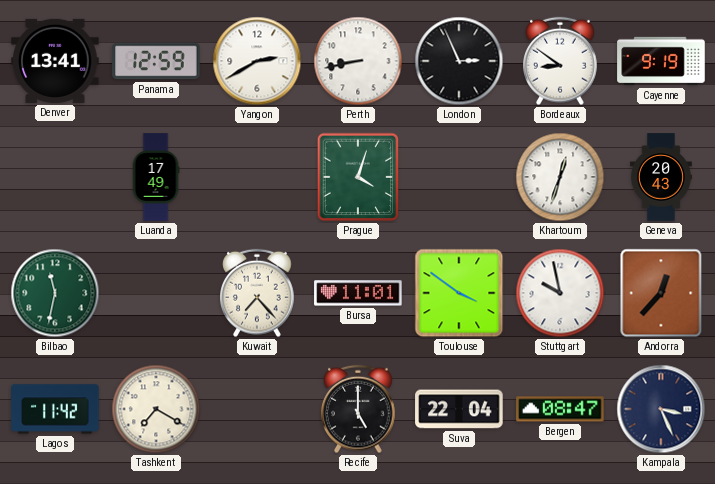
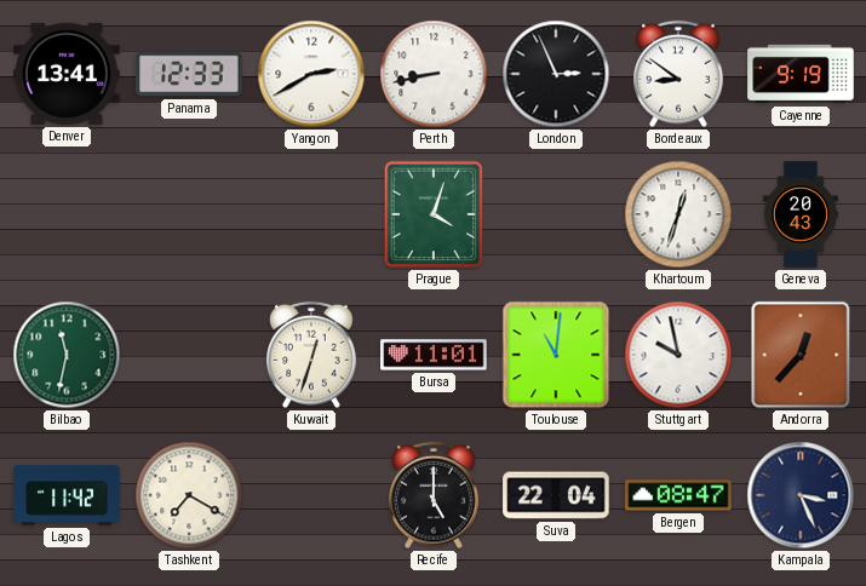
Panama: 12:59 -> 12:33 (189, 74)
Luanda: 17:49 -> none (156, 177)
Kuwait: 7:23 -> 12:33 (312, 355)
Toulouse: 3:51 -> 11:01 (556, 355)
